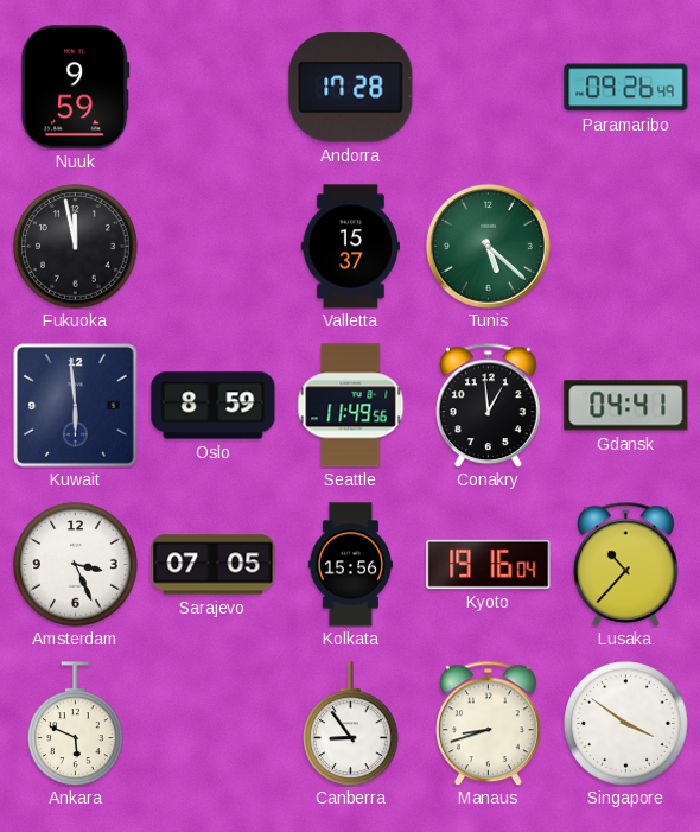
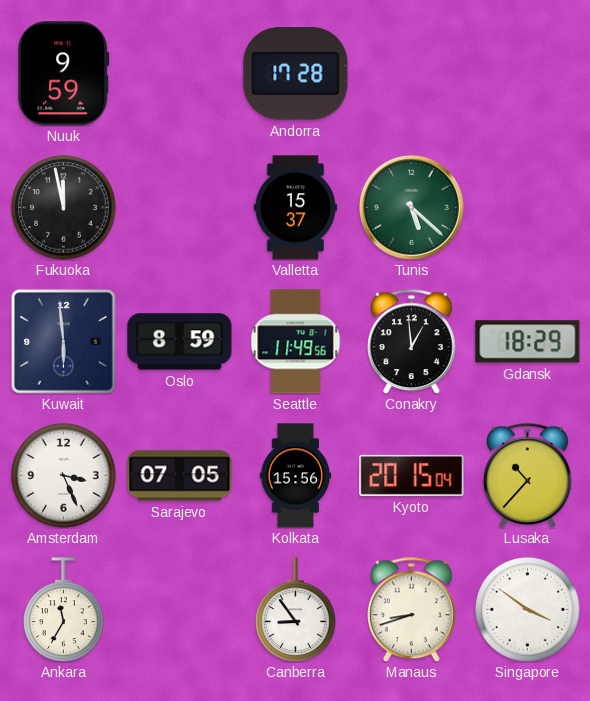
Paramaribo: 09:26 -> none (626, 88)
Gdansk: 04:41 -> 18:29 (528, 342)
Kyoto: 19:16 -> 20:15 (412, 475)
Ankara: 5:49 -> 11:35 (64, 610)
